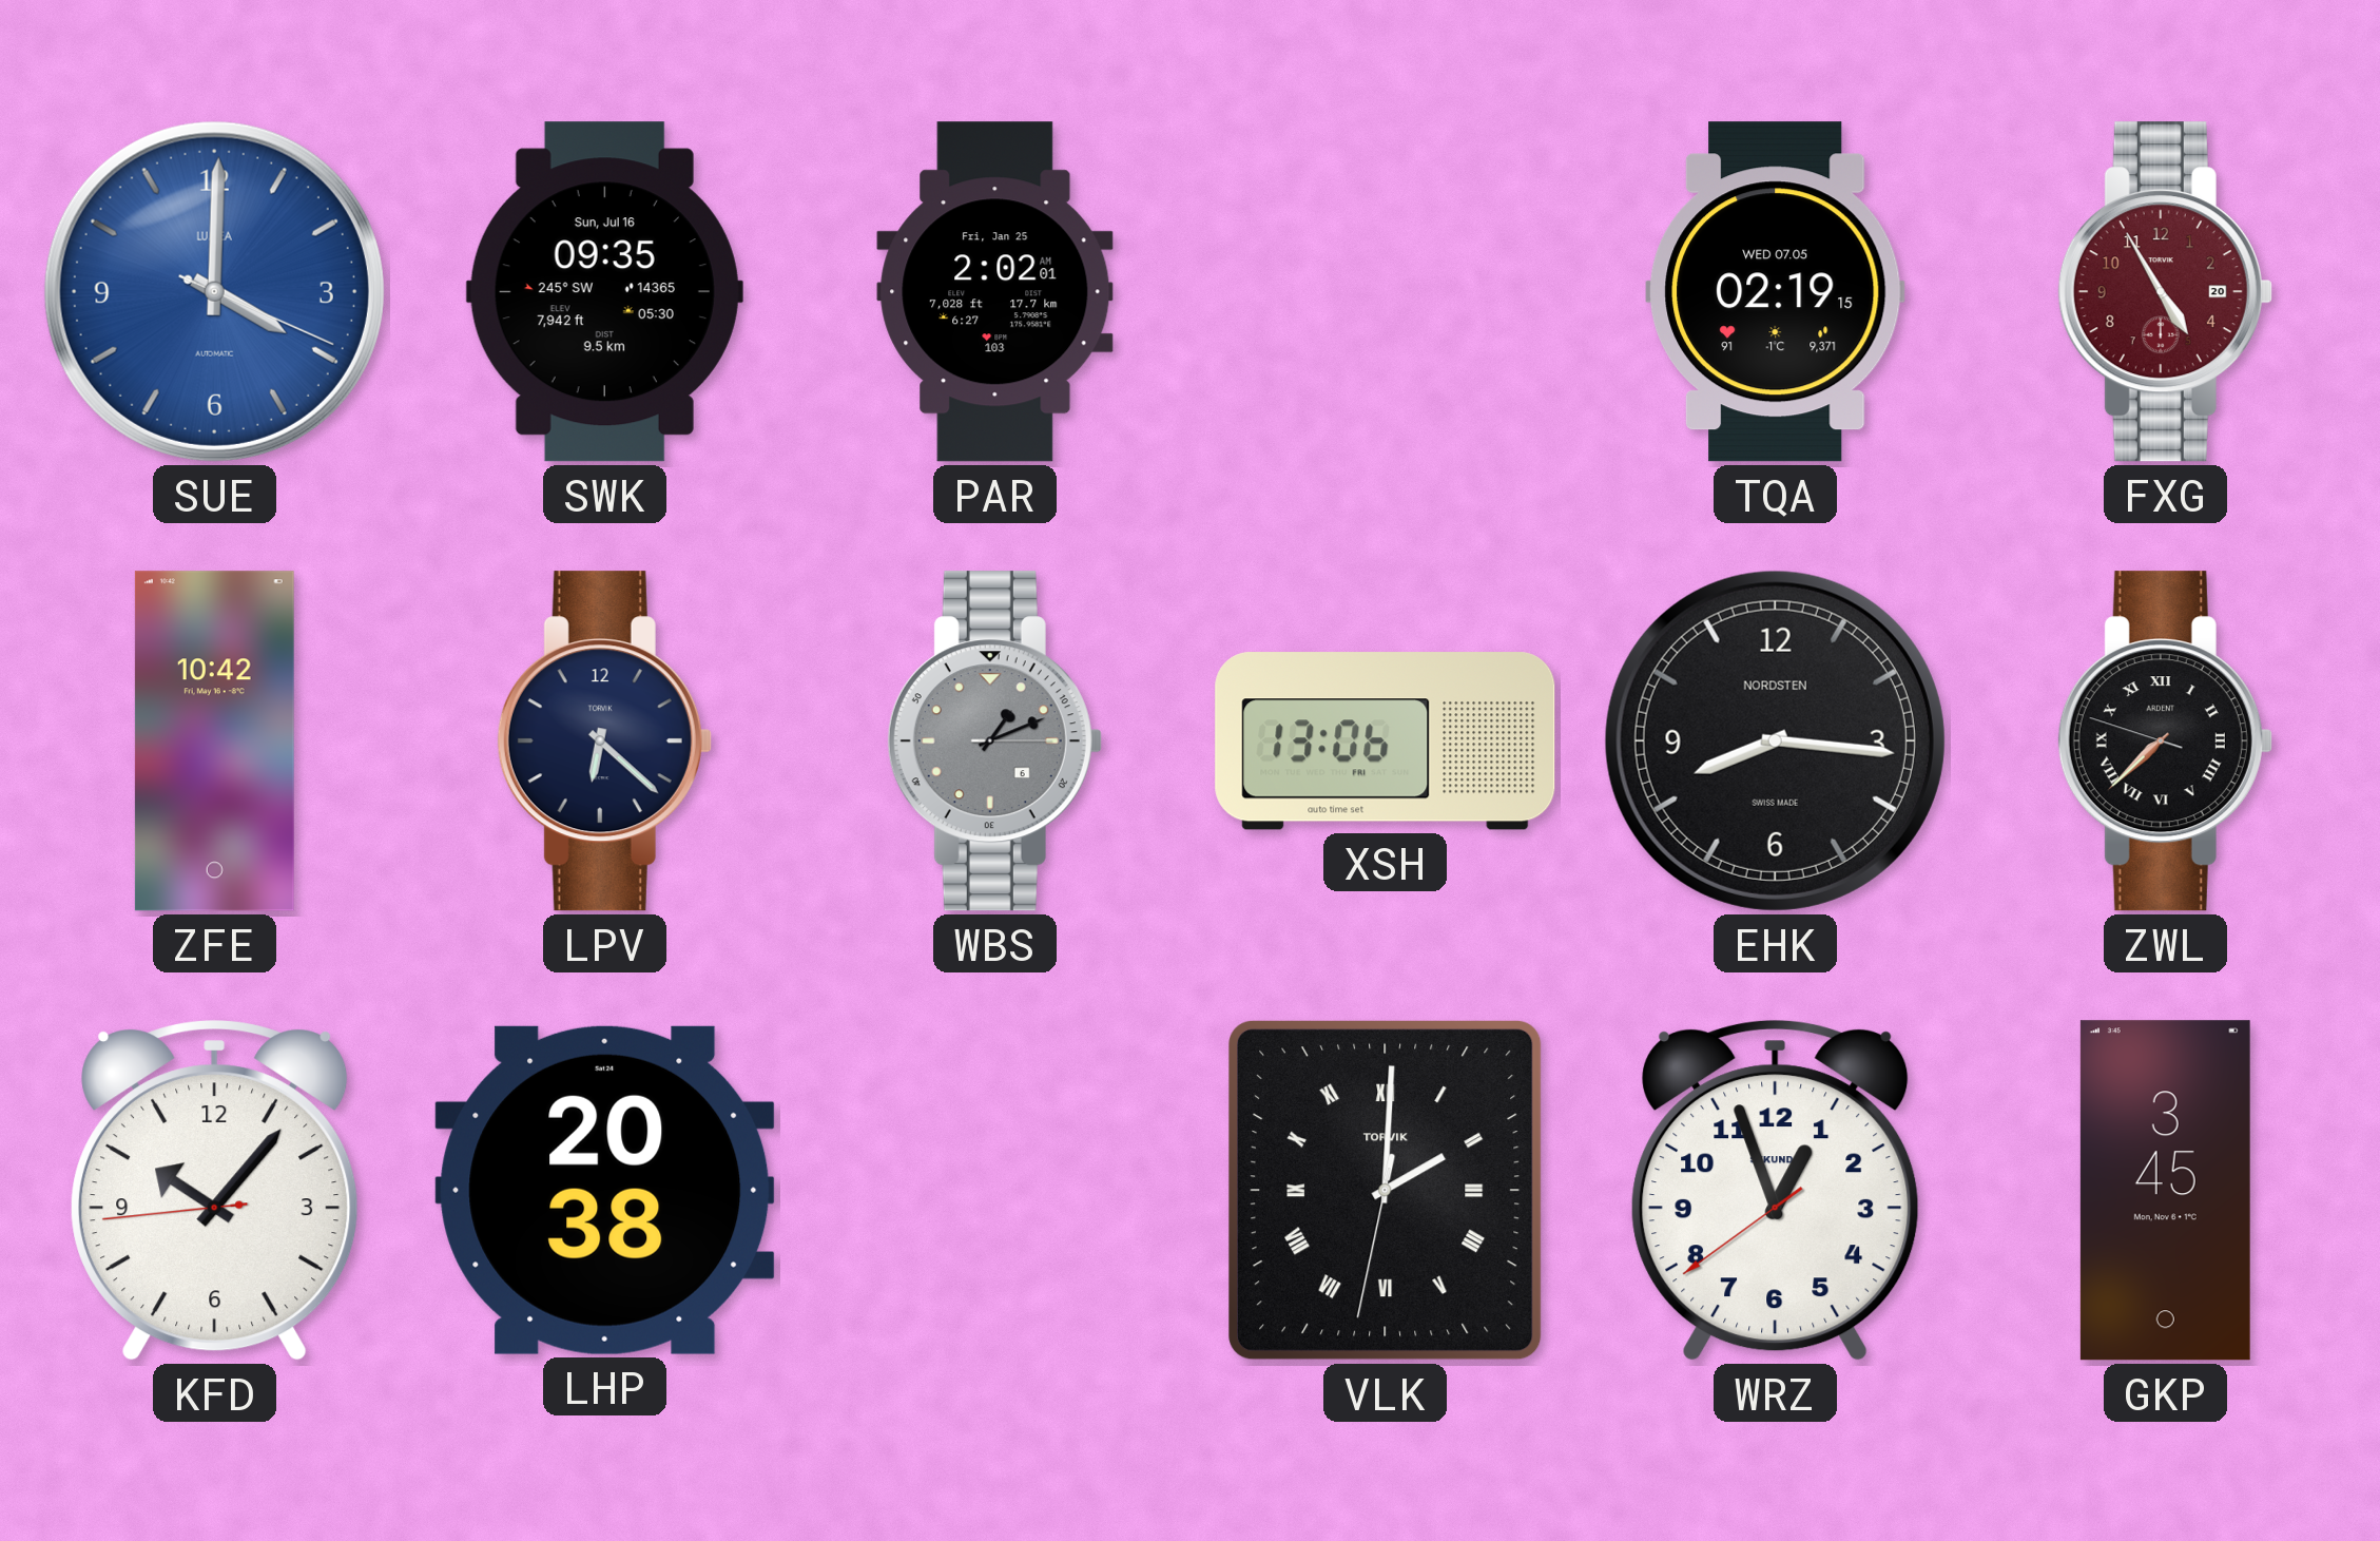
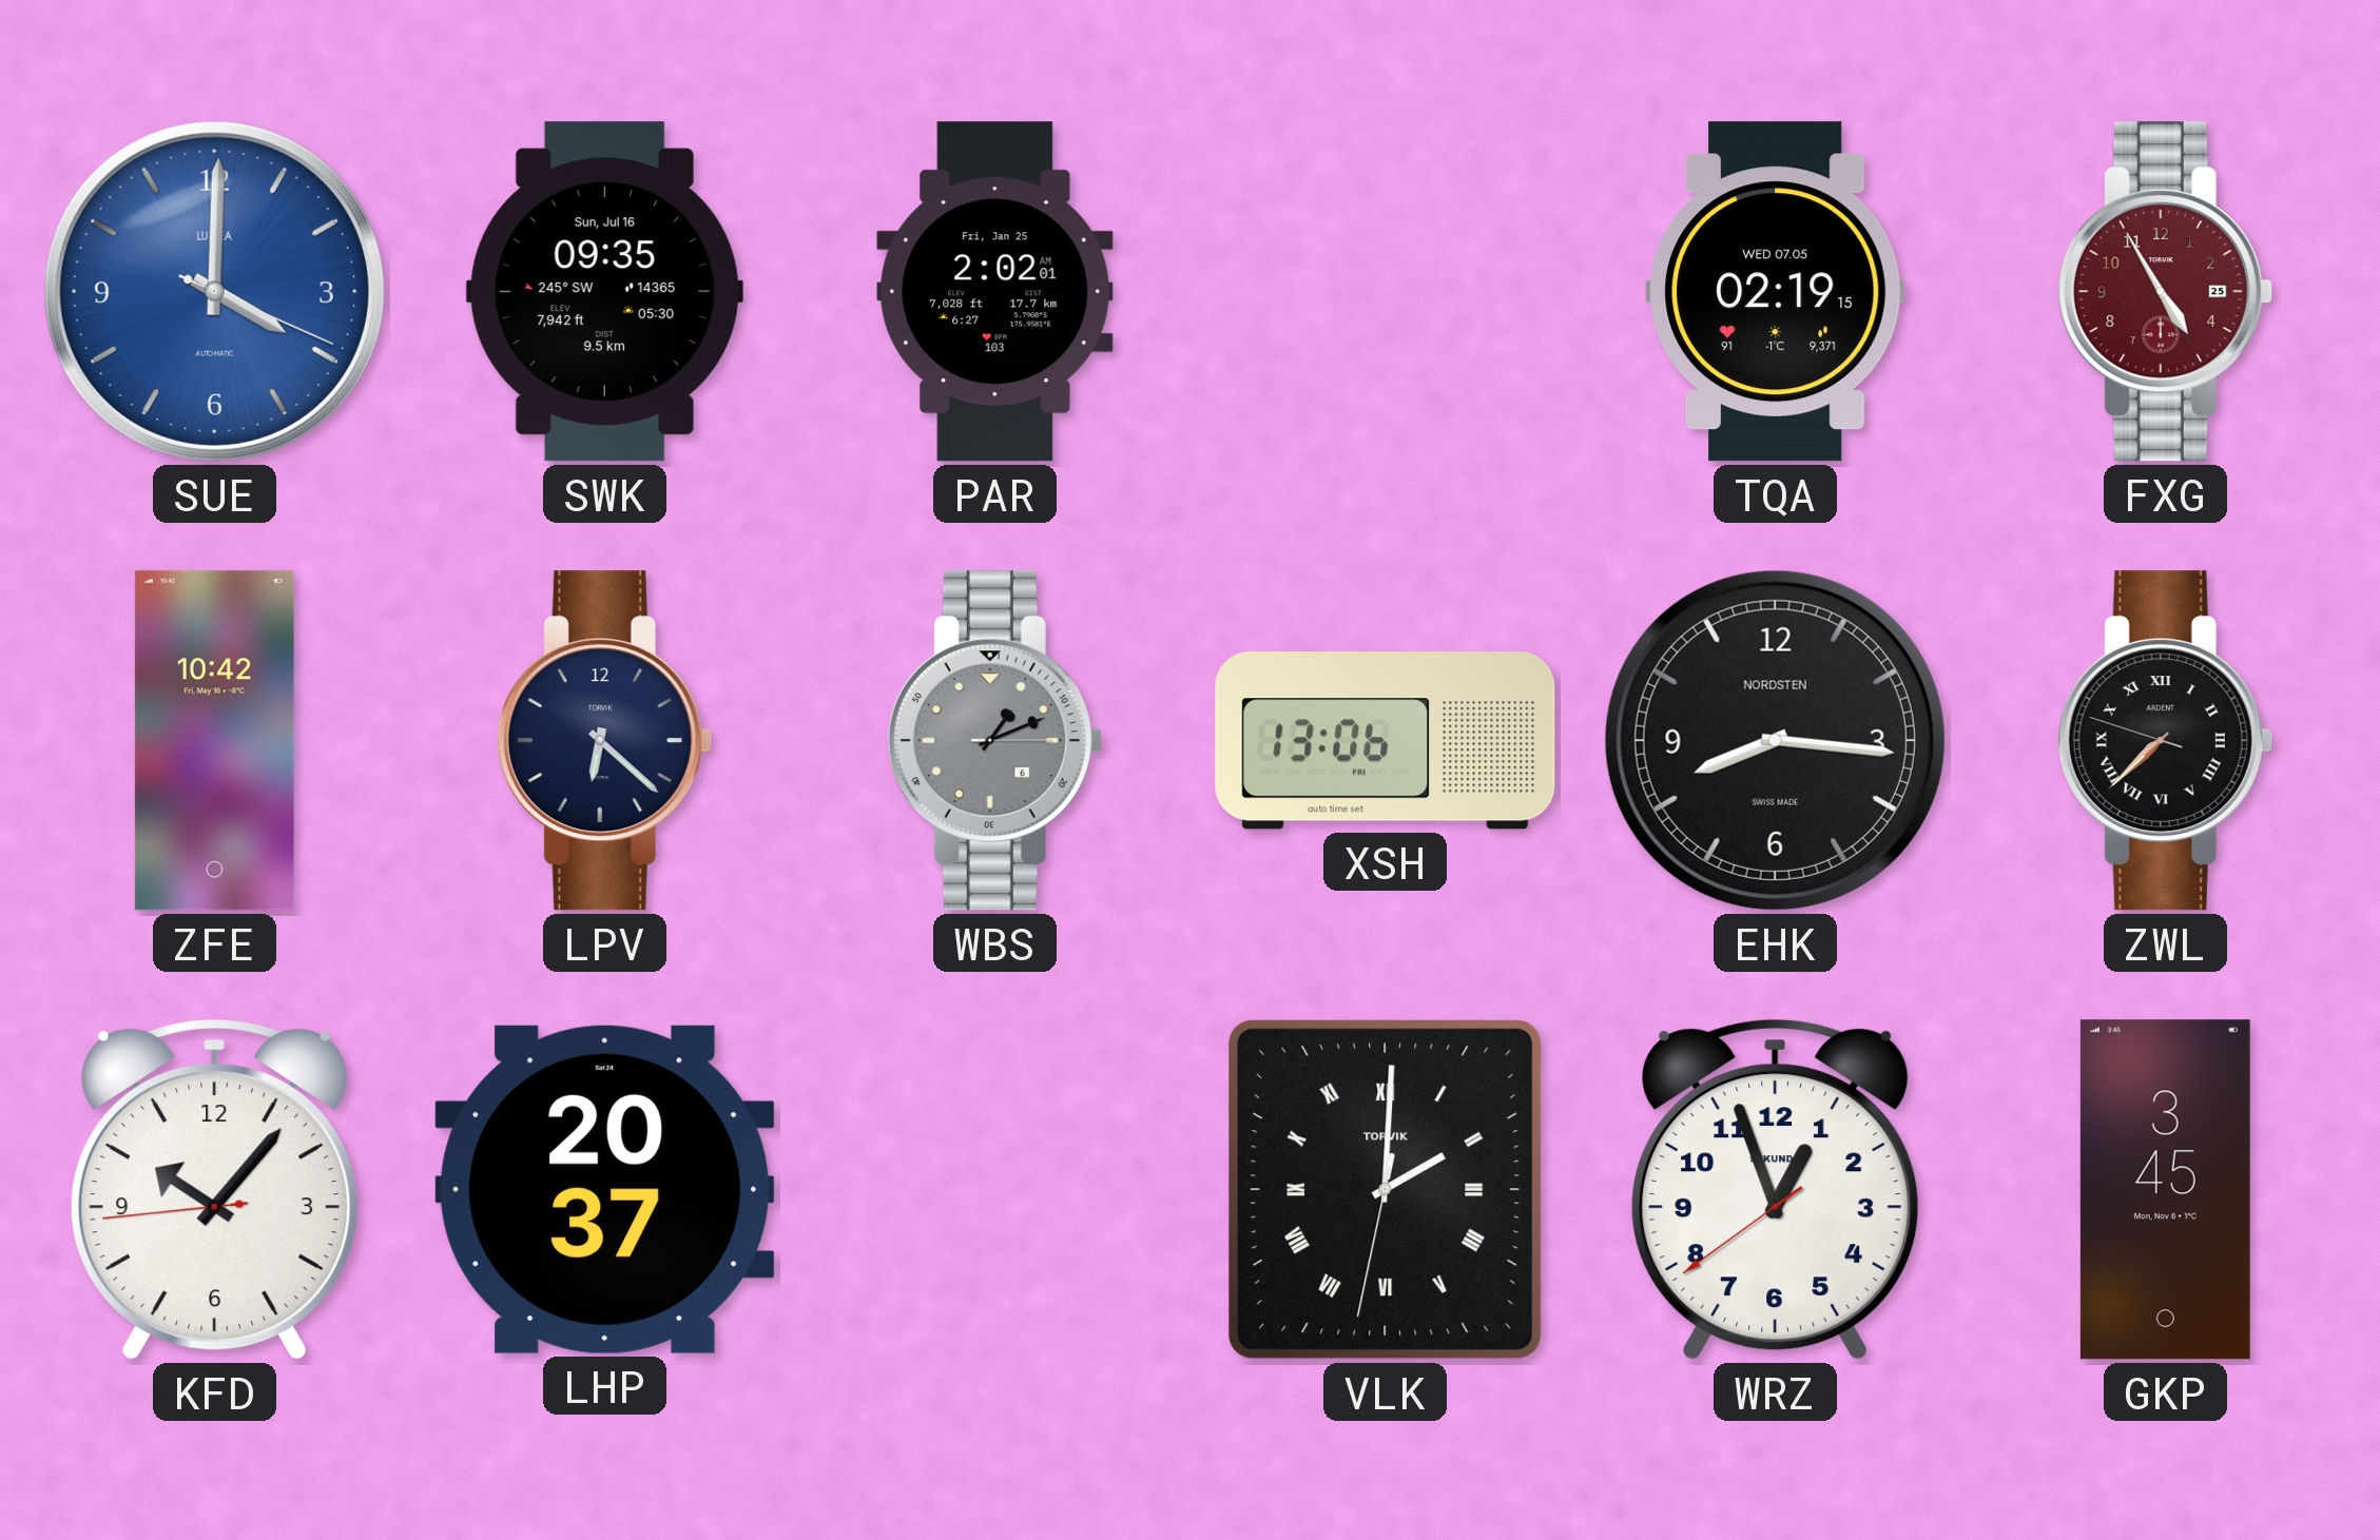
FXG date: 20 -> 25 (2165, 292)
LHP: 20:38 -> 20:37 (605, 1189)
